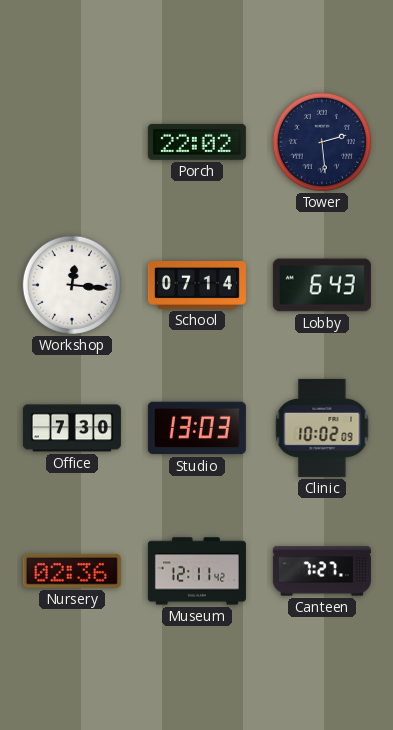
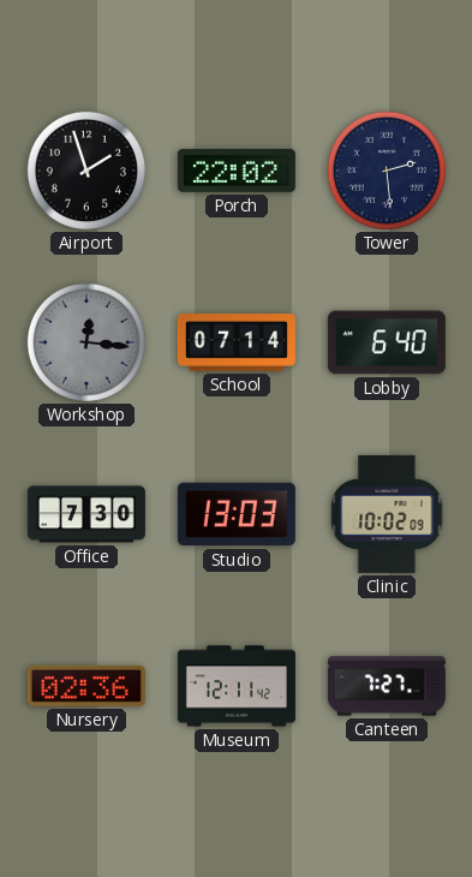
Airport: none -> 1:57 (86, 171)
Workshop dial: white -> grey (86, 342)
Lobby: 6:43 -> 6:40 (387, 342)
